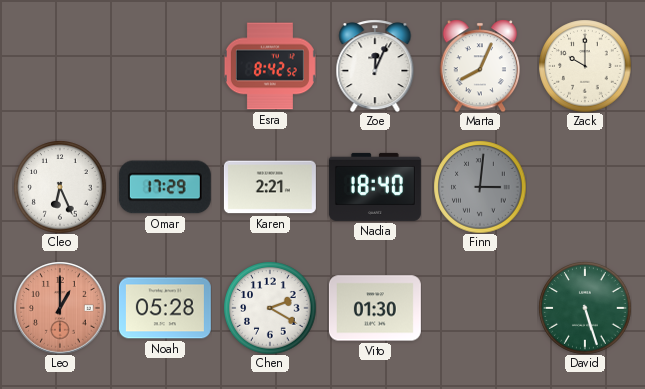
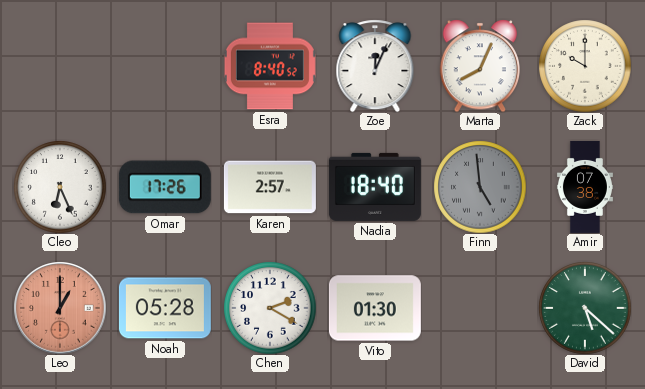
Esra: 8:42 -> 8:40 (270, 66)
Omar: 17:29 -> 17:26 (165, 187)
Karen: 2:21 -> 2:57 (270, 187)
Finn: 3:01 -> 4:59 (480, 187)
Amir: none -> 07:38 (585, 187)
David: 5:27 -> 5:22 (585, 308)
